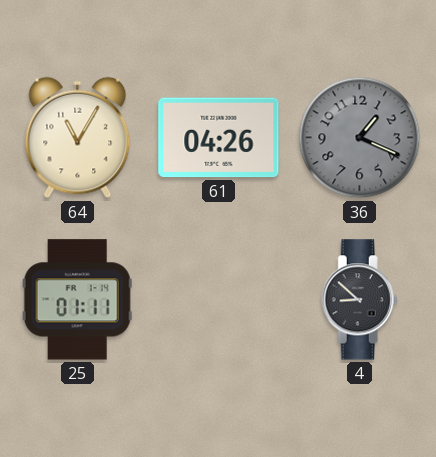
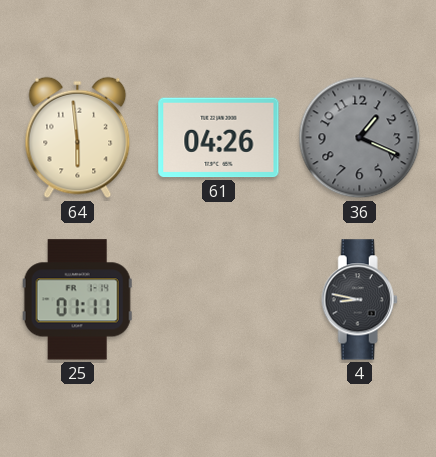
64: 11:05 -> 5:59 (78, 138)
4: 8:52 -> 8:47 (359, 300)
